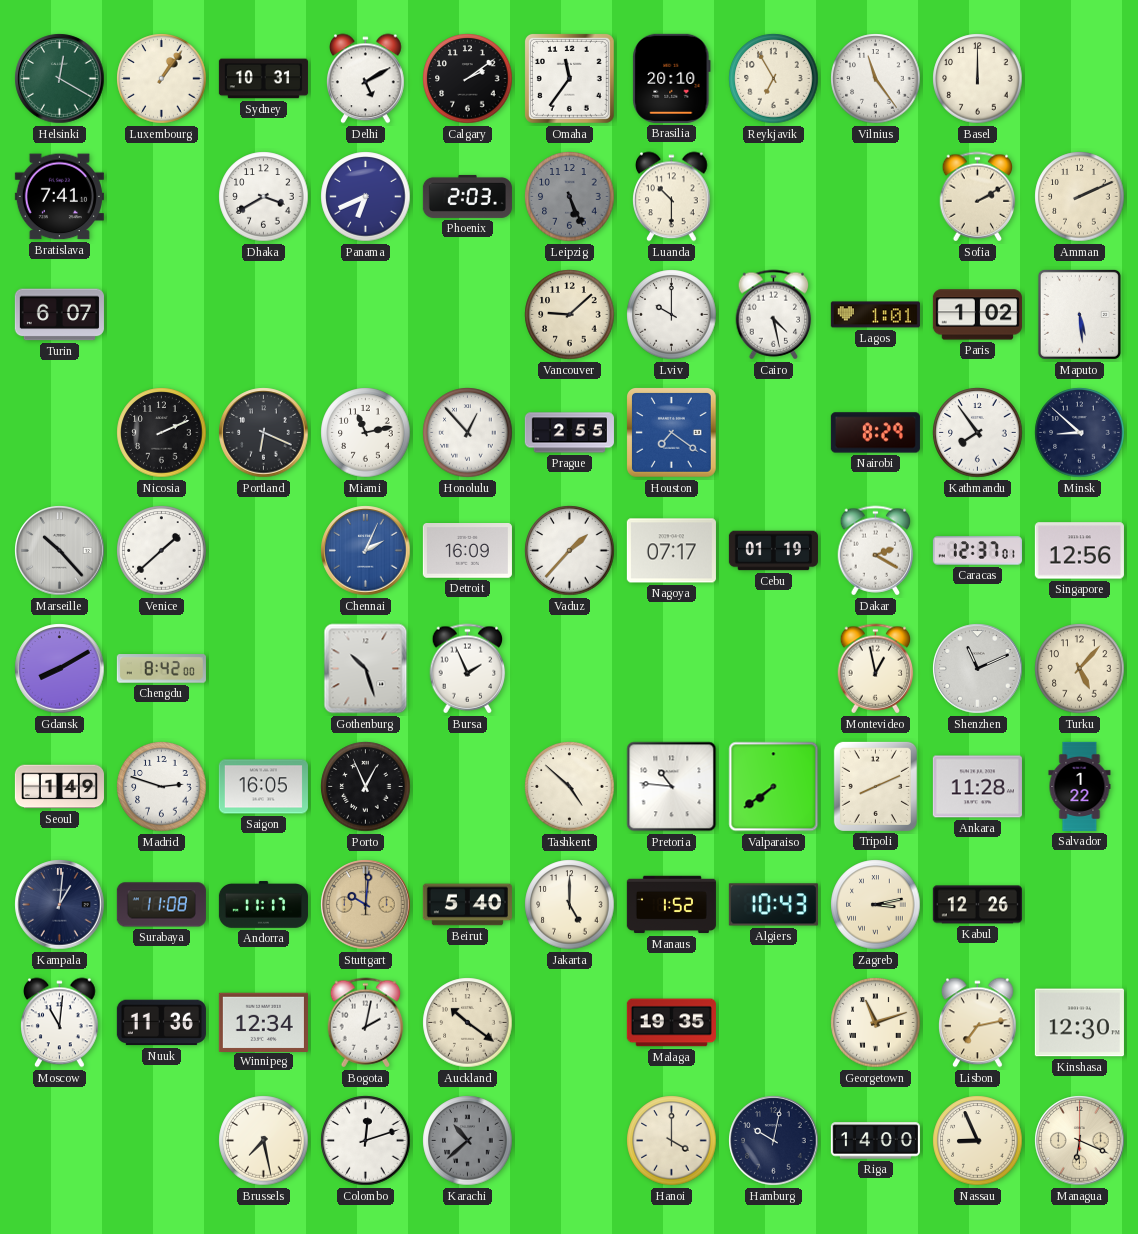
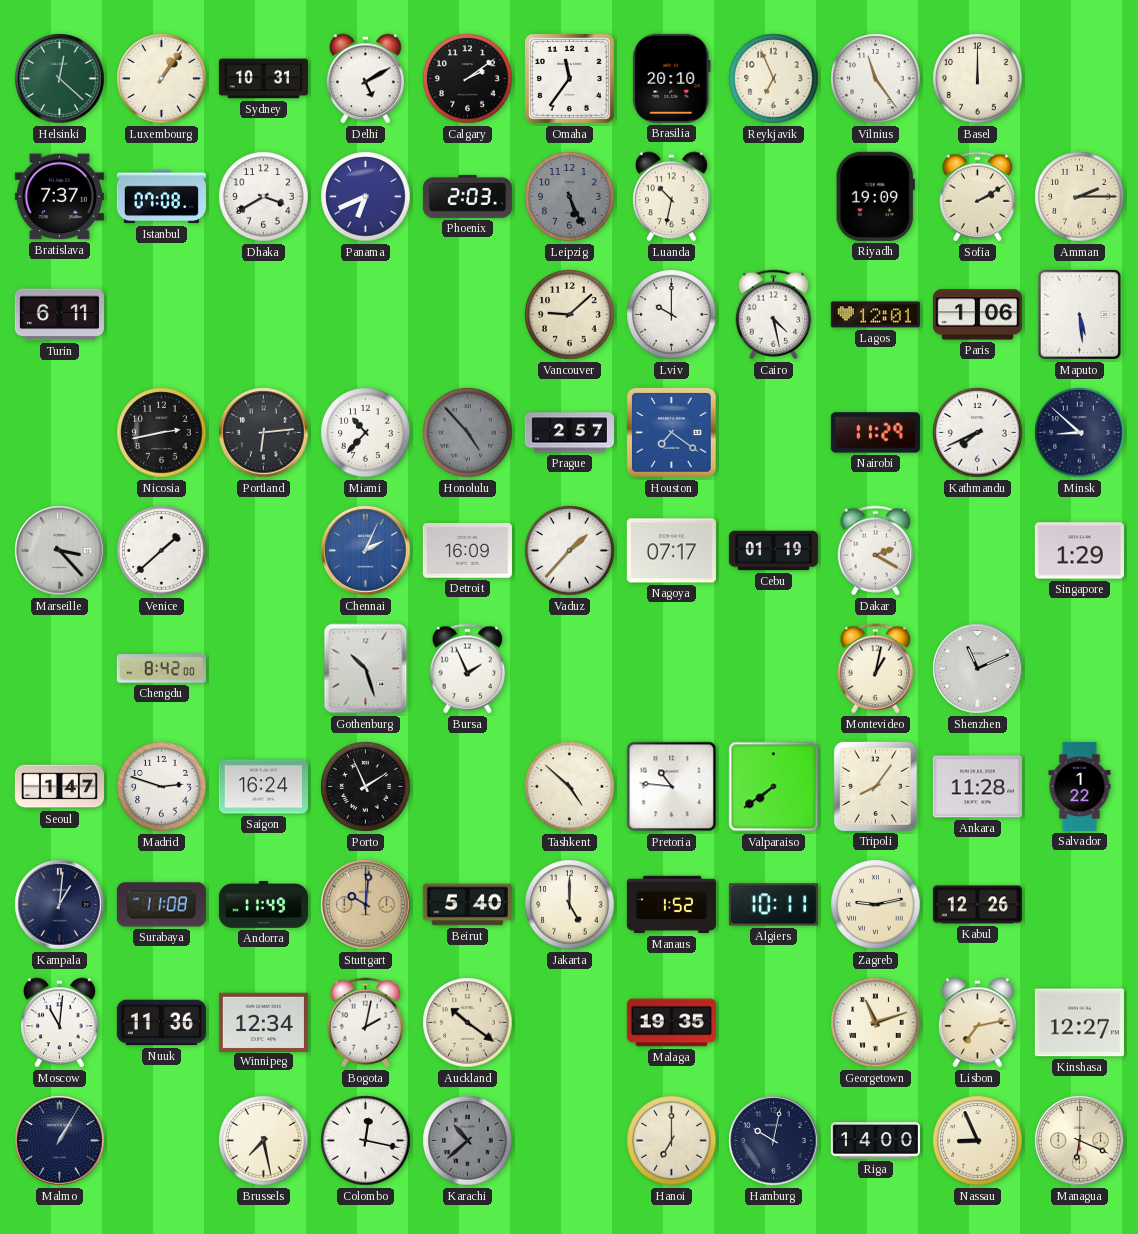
Helsinki: 12:20 -> 12:22 (60, 79)
Reykjavik: 6:55 -> 6:56 (774, 79)
Bratislava: 7:41 -> 7:37 (59, 197)
Istanbul: none -> 07:08 (161, 197)
Luanda: 10:30 -> 10:32 (672, 197)
Riyadh: none -> 19:09 (875, 196)
Amman: 2:11 -> 2:15 (1080, 197)
Turin: 6:07 -> 6:11 (59, 315)
Lagos: 1:01 -> 12:01 (875, 315)
Paris: 1:02 -> 1:06 (977, 315)
Nicosia: 2:11 -> 2:43 (162, 433)
Portland: 6:19 -> 6:14 (264, 433)
Miami: 11:13 -> 10:37 (366, 433)
Honolulu: 12:53 -> 4:53 (468, 433)
Honolulu dial: white -> grey (468, 433)
Prague: 2:55 -> 2:57 (569, 433)
Nairobi: 8:29 -> 11:29 (875, 433)
Kathmandu: 7:54 -> 7:41 (978, 433)
Marseille: 10:23 -> 3:23 (60, 551)
Caracas: 12:37 -> none (977, 551)
Singapore: 12:56 -> 1:29 (1079, 551)
Gdansk: 8:10 -> none (60, 669)
Montevideo: 12:58 -> 1:02 (876, 669)
Turku: 5:07 -> none (1080, 669)
Seoul: 1:49 -> 1:47 (59, 787)
Saigon: 16:05 -> 16:24 (263, 787)
Porto: 12:56 -> 1:56 (366, 787)
Tripoli: 8:11 -> 8:06 (875, 786)
Andorra: 11:17 -> 11:49 (263, 905)
Algiers: 10:43 -> 10:11 (773, 905)
Zagreb: 3:13 -> 9:13 (876, 905)
Kinshasa: 12:30 -> 12:27 (1079, 1023)
Malmo: none -> 1:05 (60, 1141)
Colombo: 12:12 -> 12:17 (366, 1141)
Hanoi: 4:00 -> 7:00 (672, 1141)
